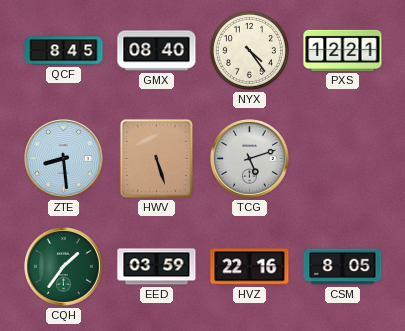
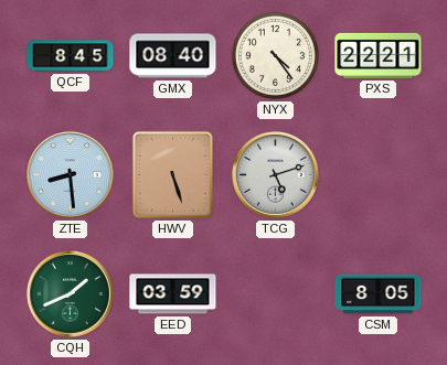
PXS: 12:21 -> 22:21 (379, 55)
CQH: 1:36 -> 1:41 (71, 294)
HVZ: 22:16 -> none (250, 267)
